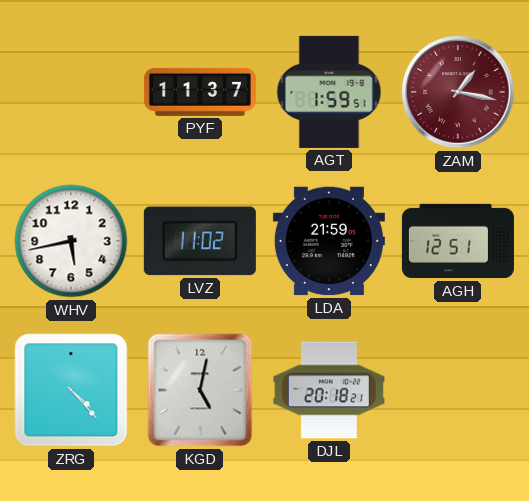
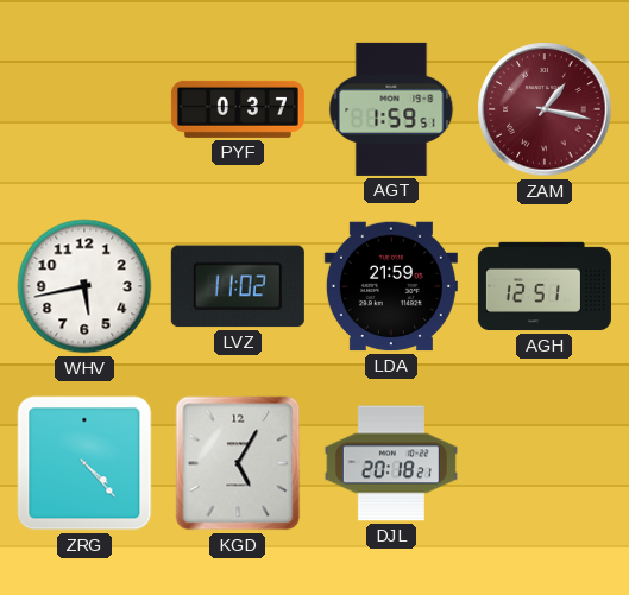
PYF: 11:37 -> 0:37 (238, 109)
KGD: 5:02 -> 5:05 (238, 463)
